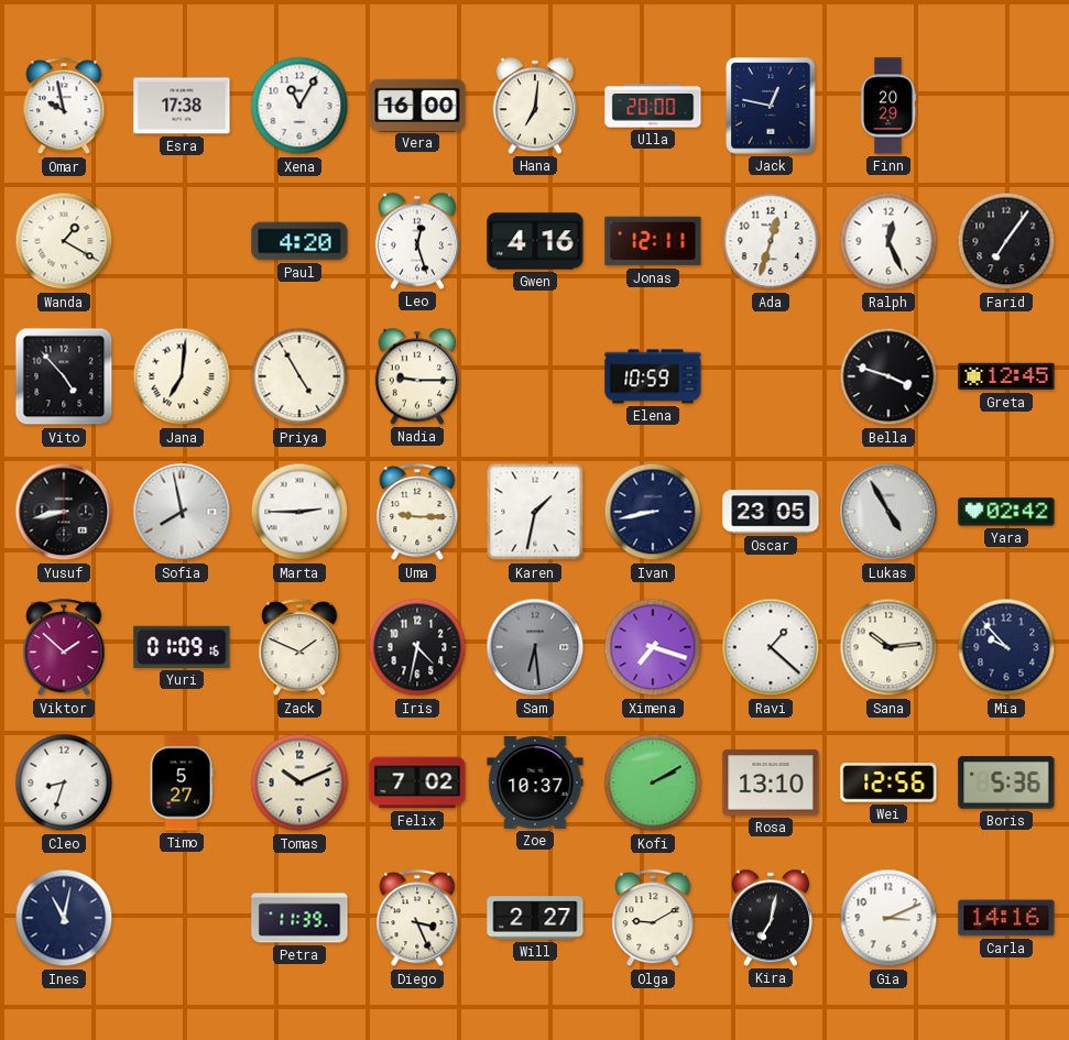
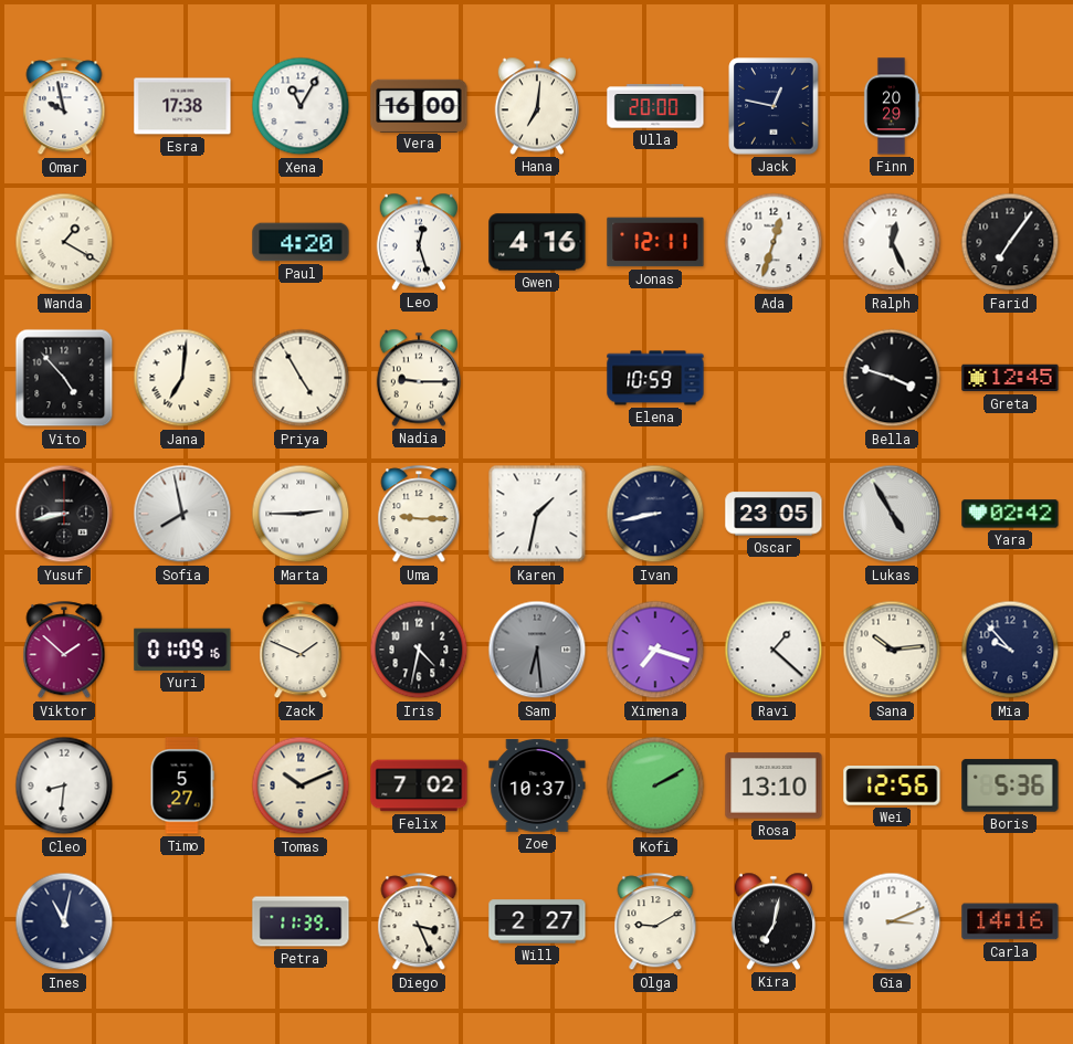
Cleo: 8:33 -> 8:31 (64, 785)
